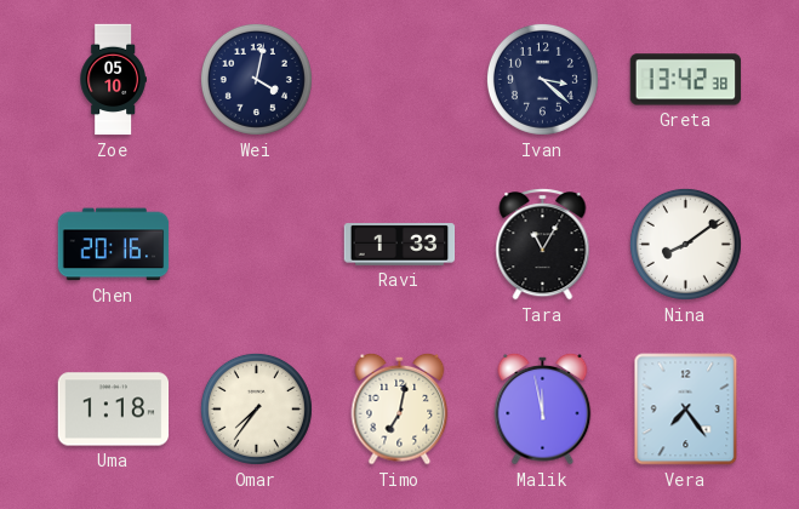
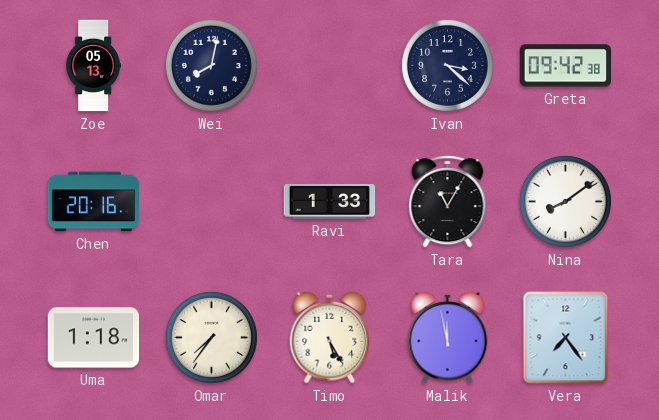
Zoe: 05:10 -> 05:13 (93, 66)
Wei: 4:02 -> 8:02 (211, 65)
Greta: 13:42 -> 09:42 (566, 66)
Timo: 7:02 -> 5:25 (330, 337)
